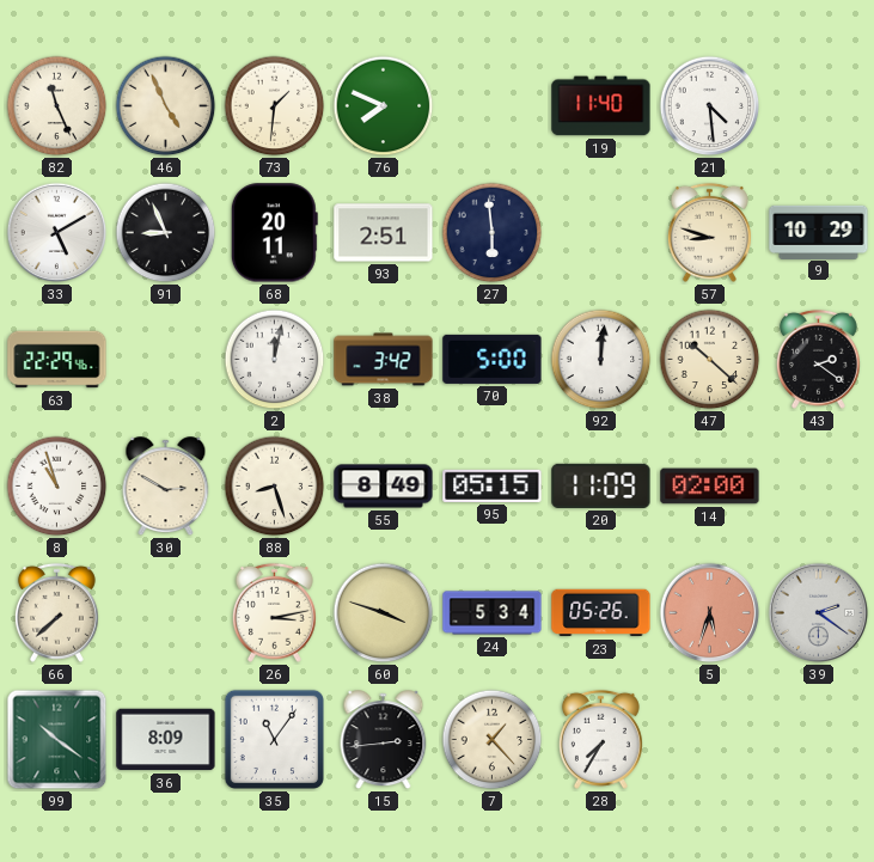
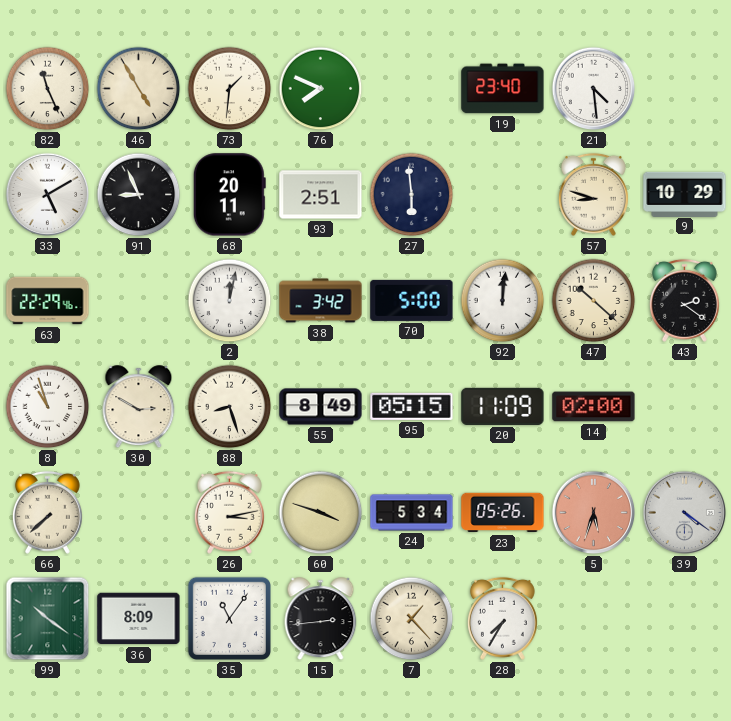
46: 4:56 -> 4:55 (139, 89)
19: 11:40 -> 23:40 (503, 89)
39: 2:21 -> 4:21 (685, 513)
